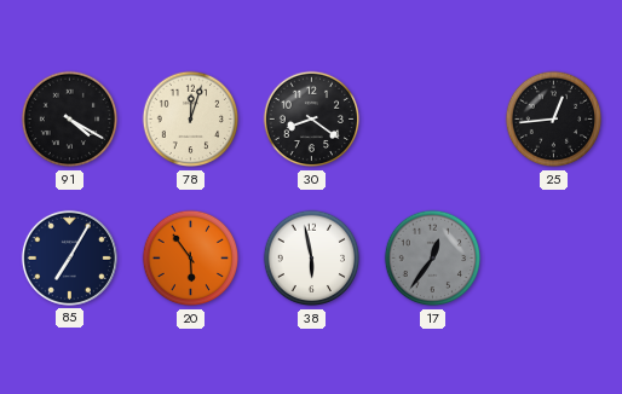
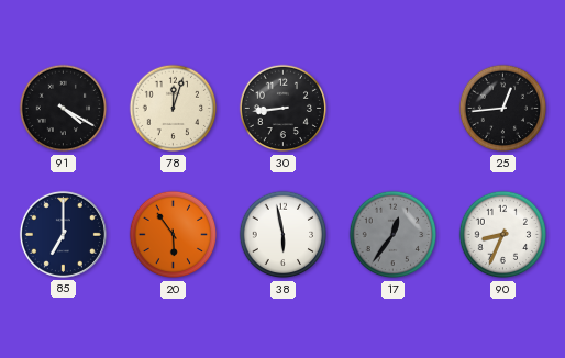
30: 8:21 -> 8:44 (284, 109)
85: 7:05 -> 7:00 (63, 234)
90: none -> 8:34 (503, 235)
